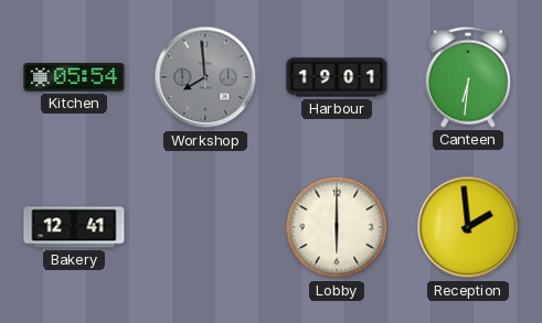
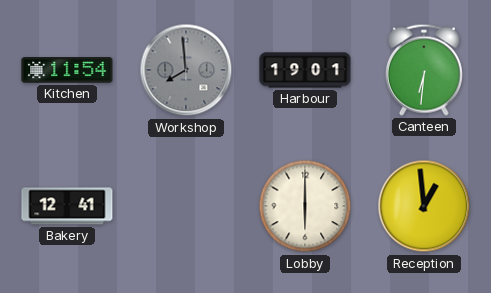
Kitchen: 05:54 -> 11:54 (67, 70)
Reception: 1:59 -> 12:59 (424, 206)
